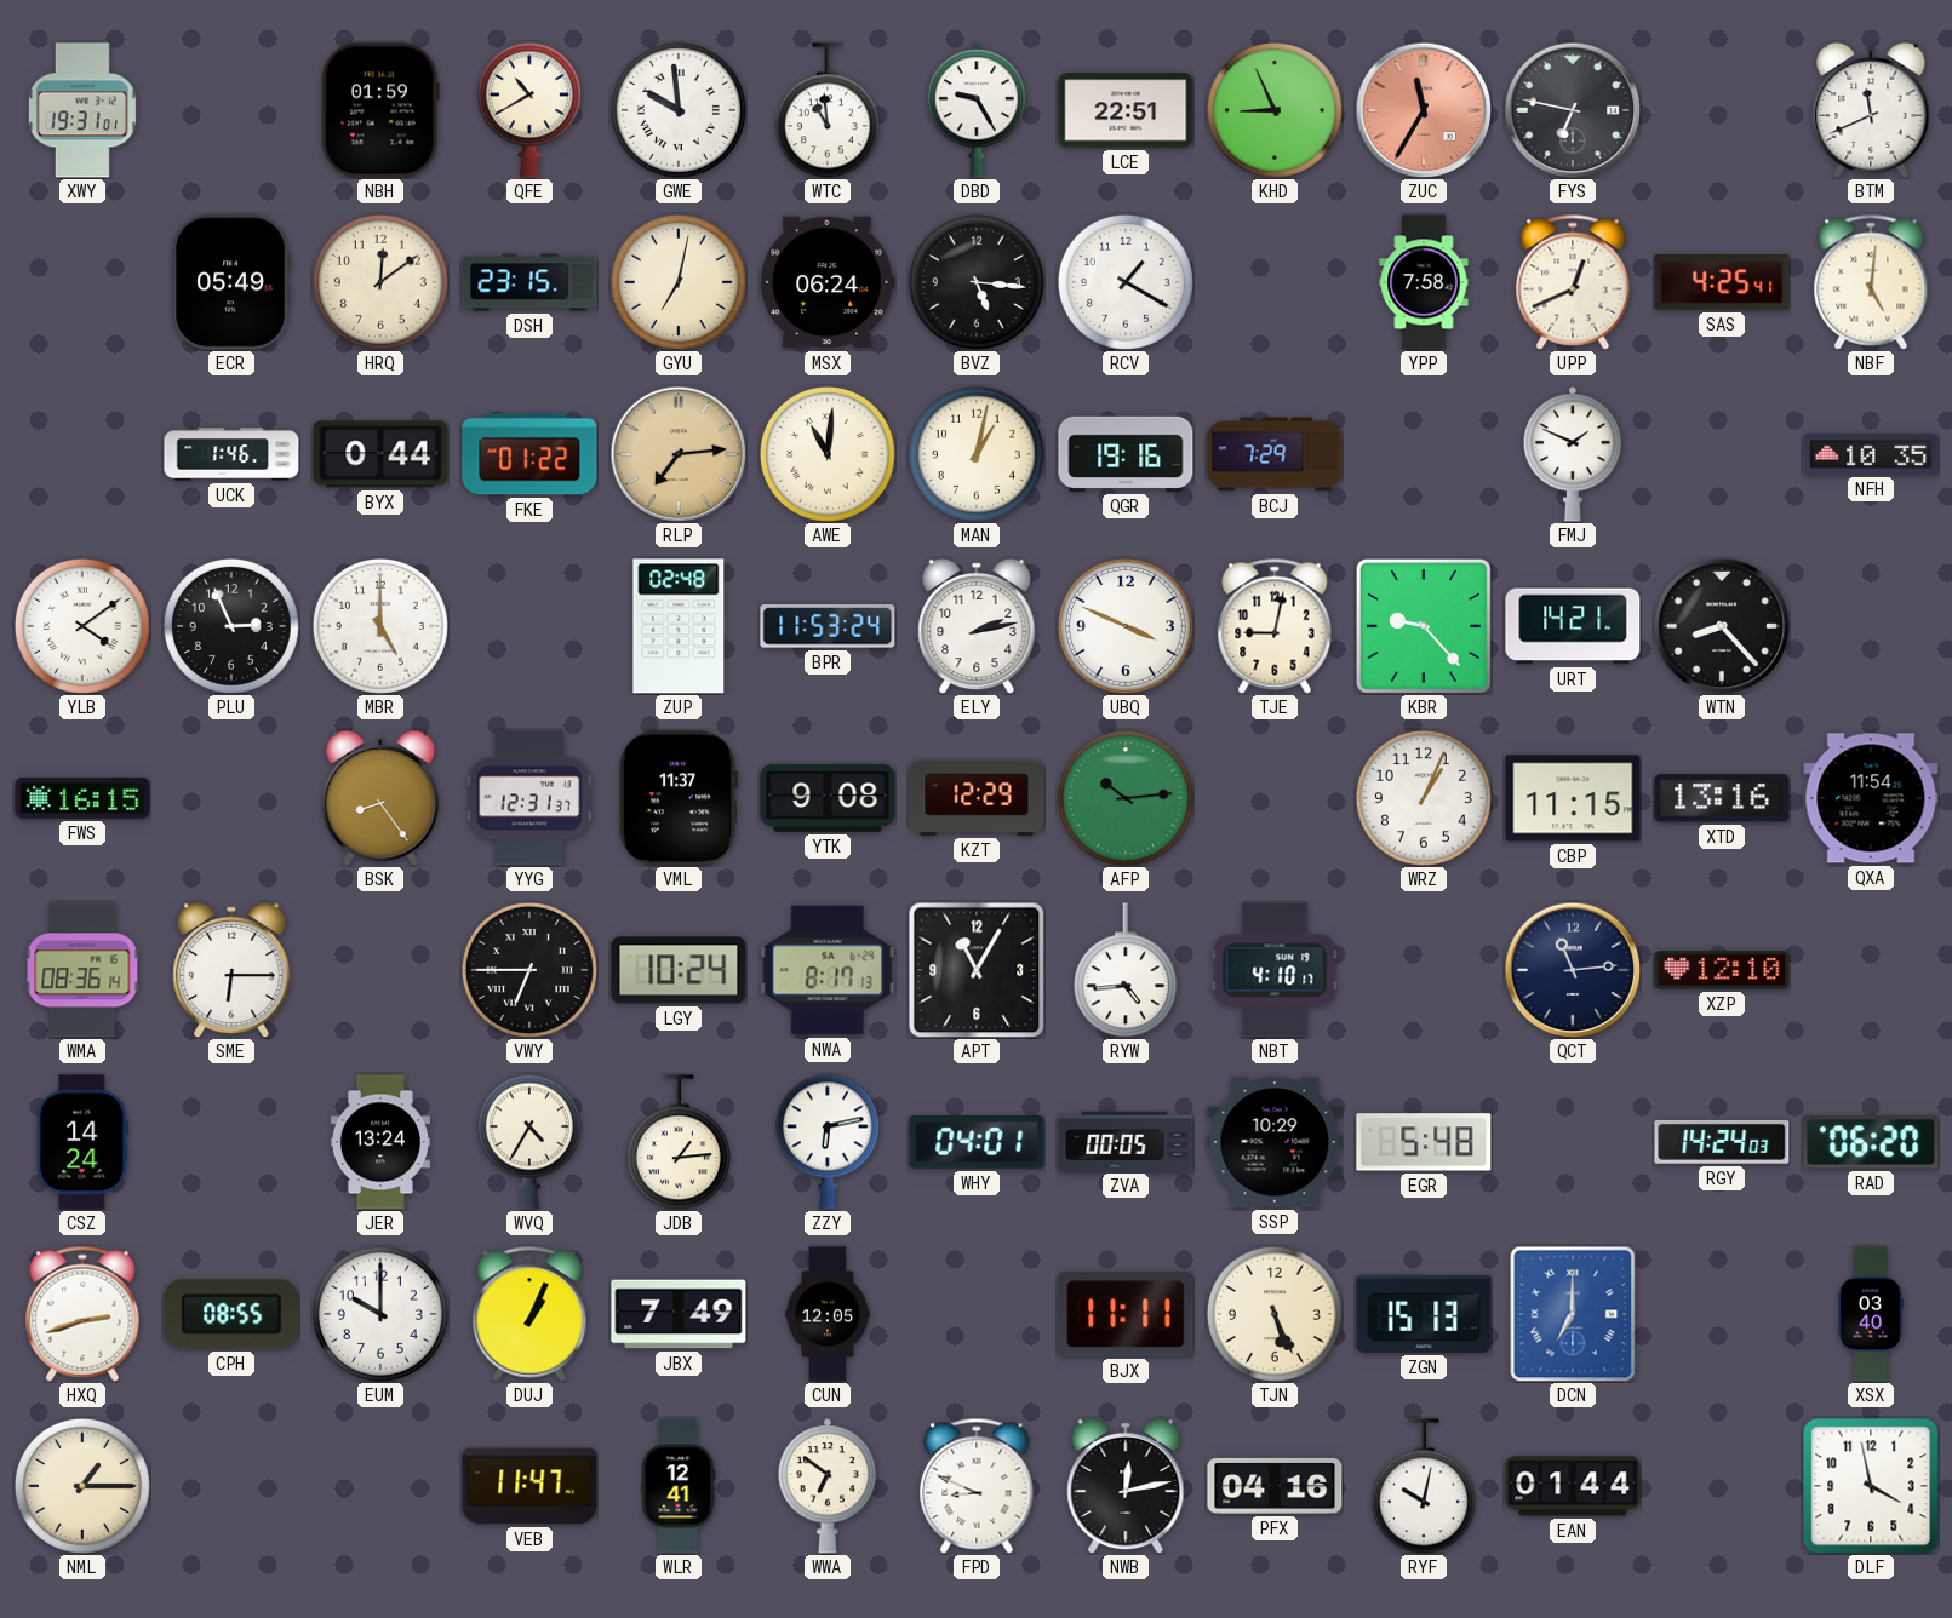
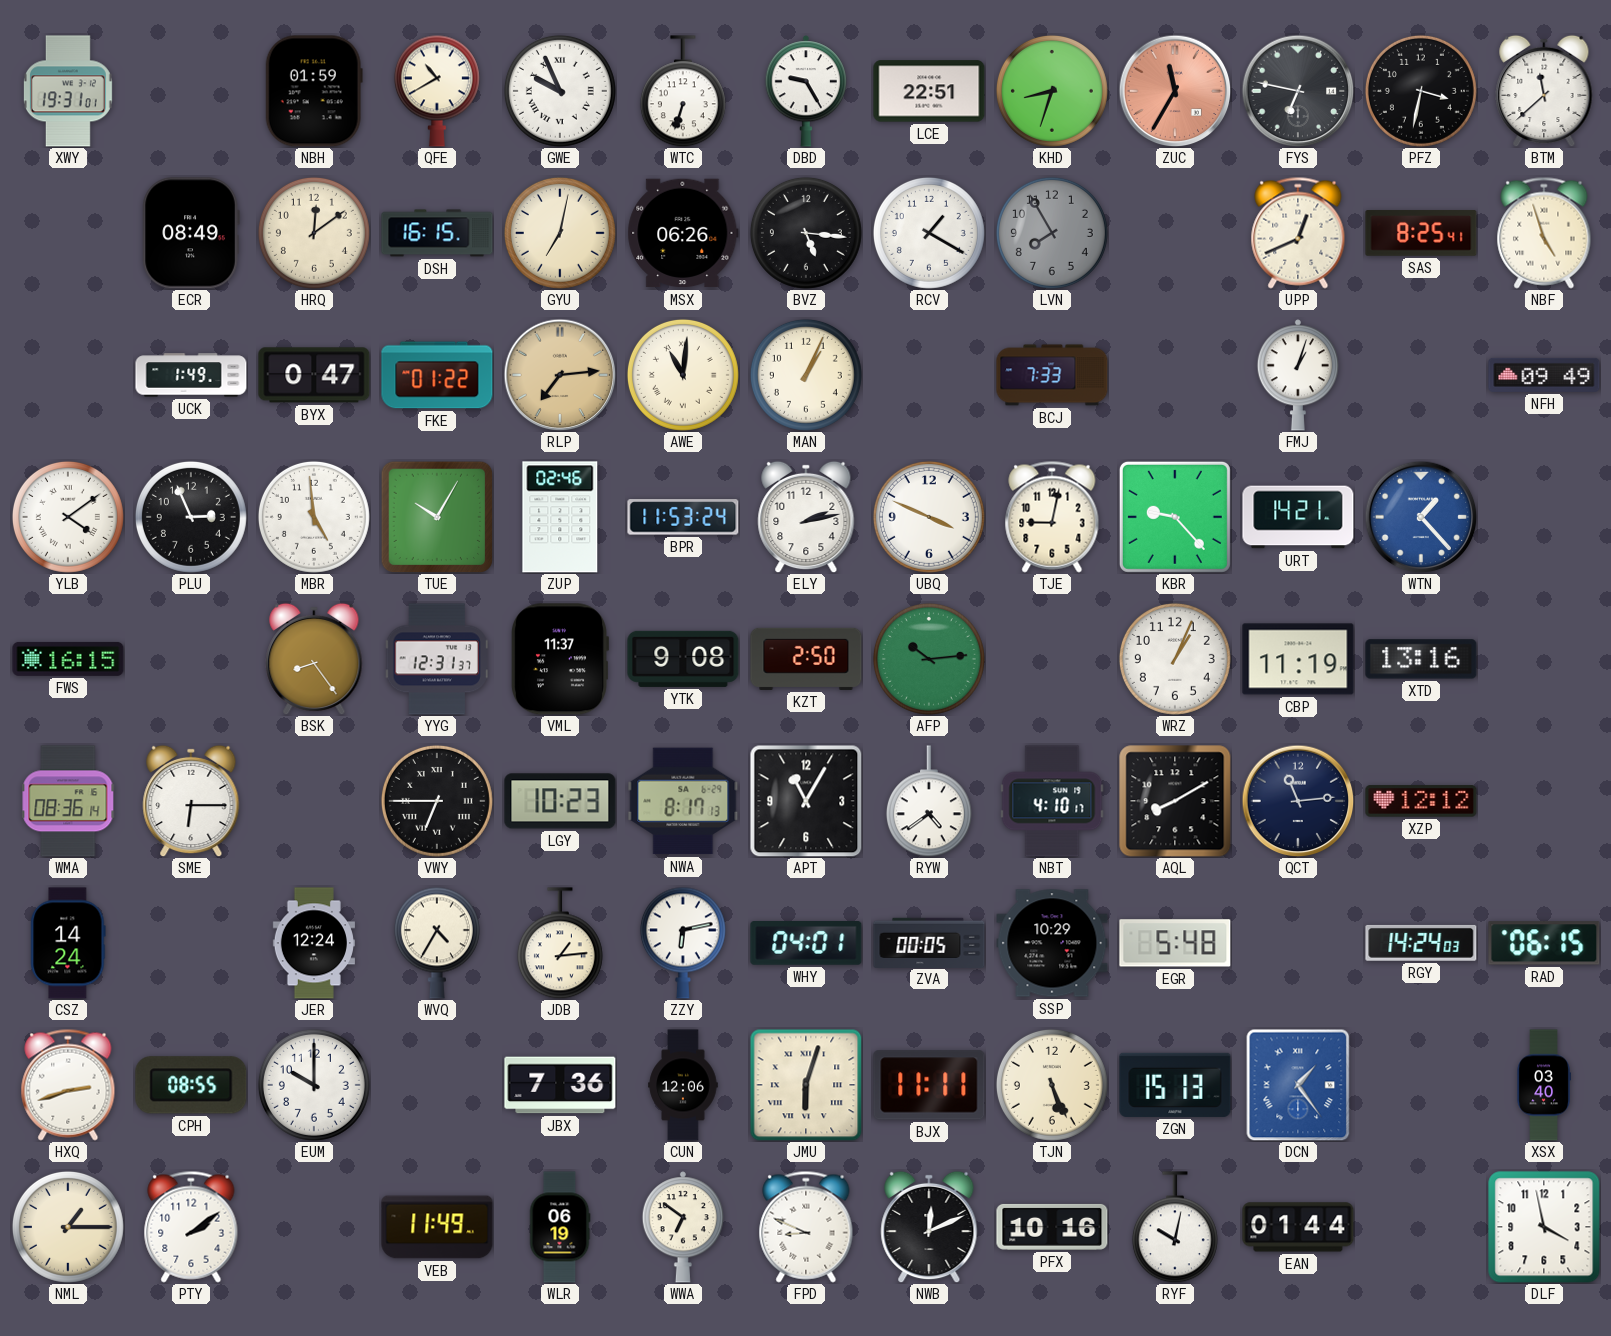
GWE: 9:59 -> 9:56 (560, 91)
WTC: 10:59 -> 6:33 (683, 91)
KHD: 8:56 -> 8:33 (1052, 91)
PFZ: none -> 3:32 (1421, 91)
BTM: 11:41 -> 11:38 (1544, 91)
ECR: 05:49 -> 08:49 (191, 233)
DSH: 23:15 -> 16:15 (437, 233)
MSX: 06:24 -> 06:26 (683, 233)
LVN: none -> 7:55 (1052, 233)
YPP: 7:58 -> none (1424, 282)
SAS: 4:25 -> 8:25 (1421, 233)
NBF: 5:01 -> 4:57 (1544, 233)
UCK: 1:46 -> 1:49 (191, 375)
BYX: 0:44 -> 0:47 (314, 375)
MAN: 1:02 -> 1:04 (806, 375)
QGR: 19:16 -> none (1126, 454)
BCJ: 7:29 -> 7:33 (1052, 375)
FMJ: 1:49 -> 1:03 (1297, 375)
NFH: 10:35 -> 09:49 (1544, 375)
MBR: 5:00 -> 4:59 (314, 517)
TUE: none -> 10:05 (437, 517)
ZUP: 02:48 -> 02:46 (560, 517)
WTN: 8:23 -> 1:23 (1421, 517)
WTN dial: black -> blue (1421, 517)
KZT: 12:29 -> 2:50 (806, 659)
CBP: 11:15 -> 11:19 (1298, 659)
QXA: 11:54 -> none (1871, 798)
LGY: 10:24 -> 10:23 (560, 801)
RYW: 4:44 -> 4:39 (929, 801)
AQL: none -> 8:10 (1175, 801)
XZP: 12:10 -> 12:12 (1421, 801)
JER: 13:24 -> 12:24 (314, 943)
RAD: 06:20 -> 06:15 (1544, 943)
DUJ: 1:04 -> none (529, 1314)
JBX: 7:49 -> 7:36 (560, 1085)
CUN: 12:05 -> 12:06 (683, 1085)
JMU: none -> 6:03 (806, 1085)
DCN: 7:00 -> 1:24 (1298, 1085)
PTY: none -> 2:09 (191, 1227)
VEB: 11:47 -> 11:49 (437, 1227)
WLR: 12:41 -> 06:19 (560, 1227)
NWB: 12:13 -> 12:11 (929, 1227)
PFX: 04:16 -> 10:16 (1052, 1227)
